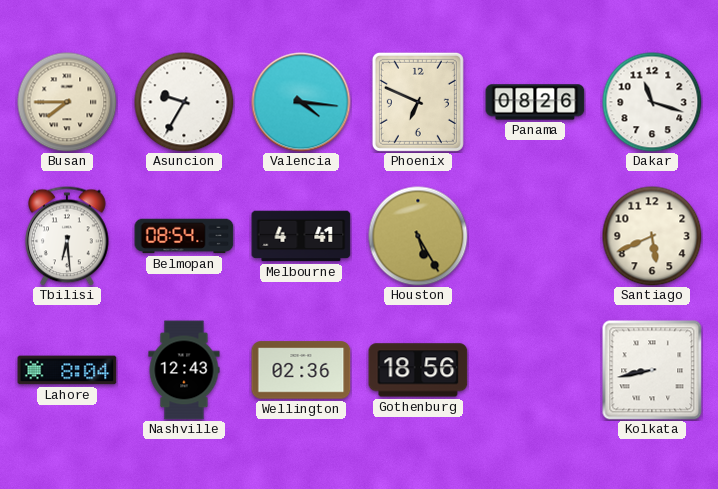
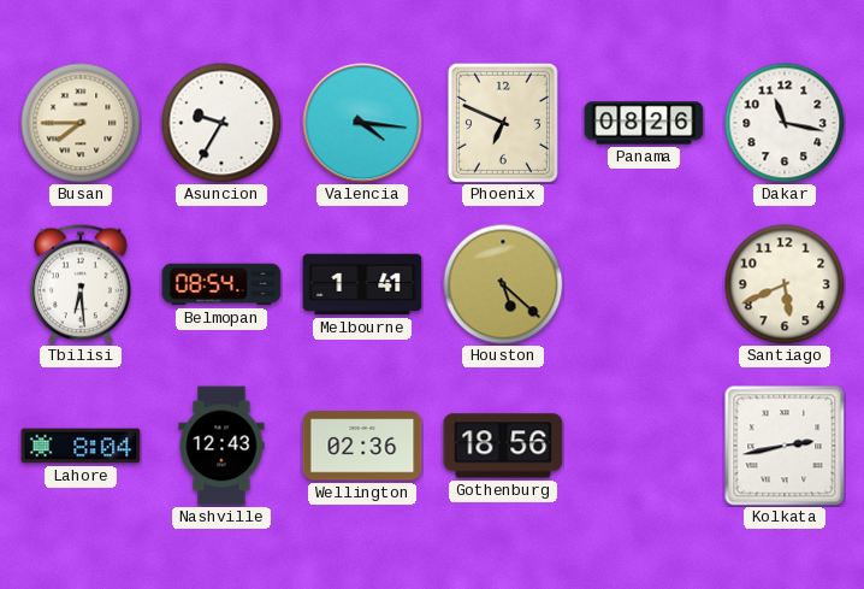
Dakar: 11:18 -> 11:17 (785, 123)
Melbourne: 4:41 -> 1:41 (362, 284)
Houston: 5:25 -> 5:22 (503, 284)
Kolkata: 8:43 -> 2:43 (785, 446)
